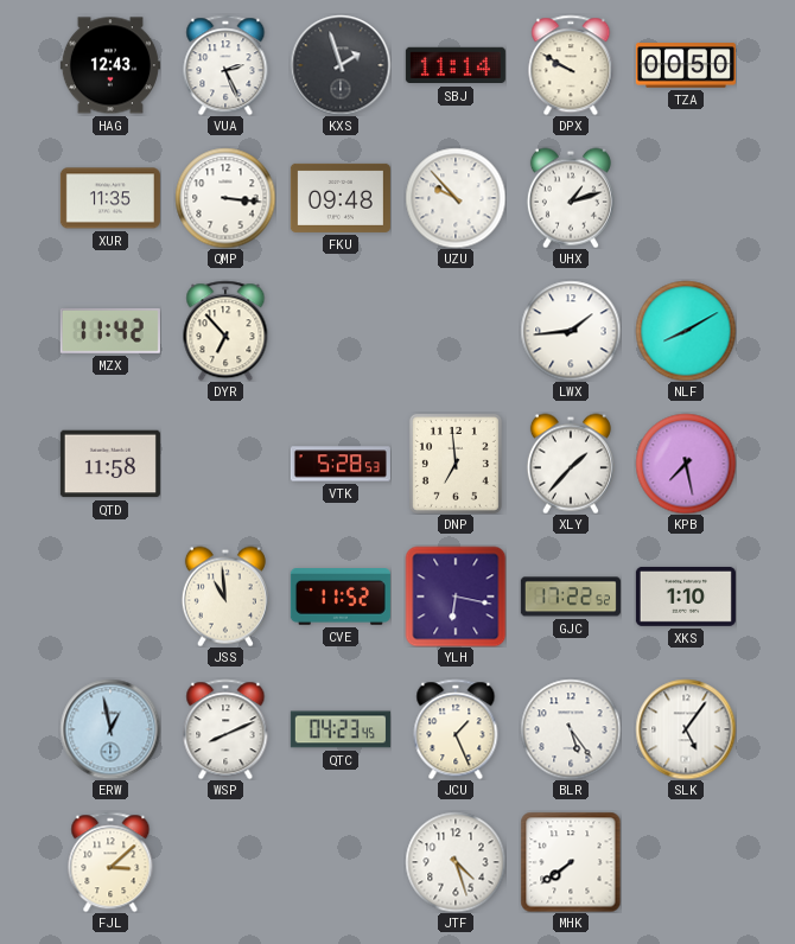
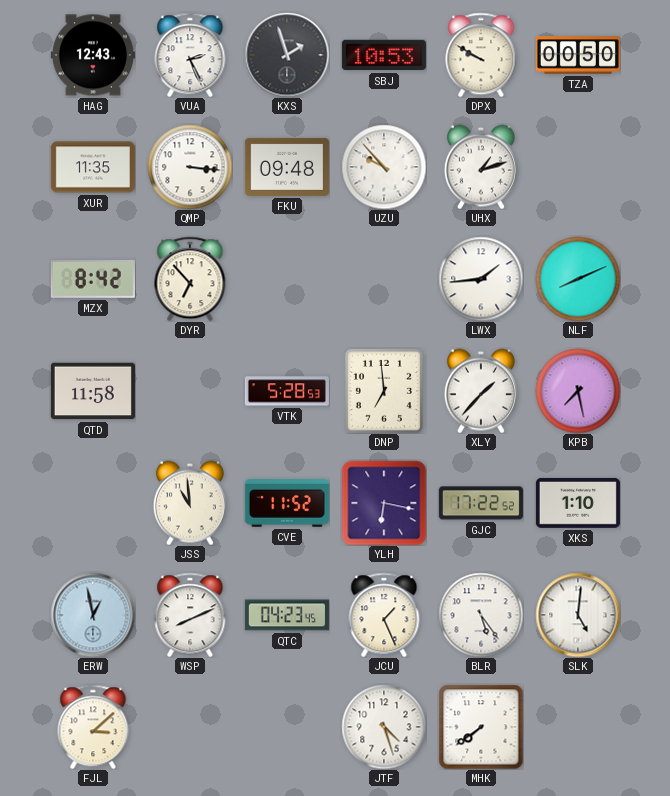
SBJ: 11:14 -> 10:53 (384, 55)
MZX: 11:42 -> 8:42 (93, 280)
NLF: 8:10 -> 8:11 (578, 279)
SLK: 5:06 -> 5:01 (578, 615)
